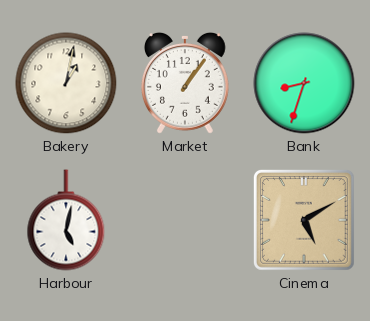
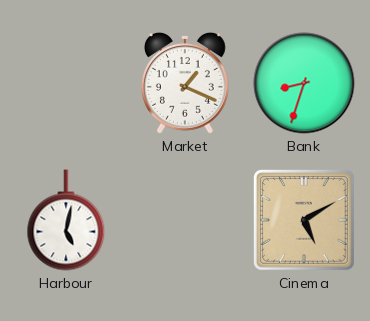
Bakery: 1:02 -> none (66, 83)
Market: 1:06 -> 1:19 (185, 83)
